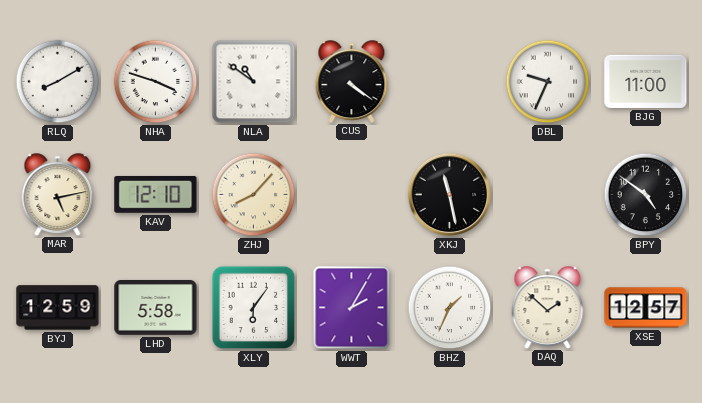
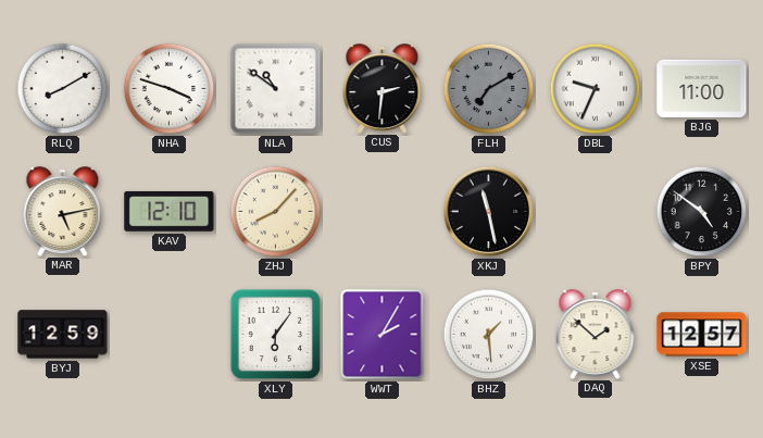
CUS: 4:21 -> 2:31 (383, 88)
FLH: none -> 7:10 (489, 89)
LHD: 5:58 -> none (156, 308)
BHZ: 1:34 -> 1:29 (489, 335)
